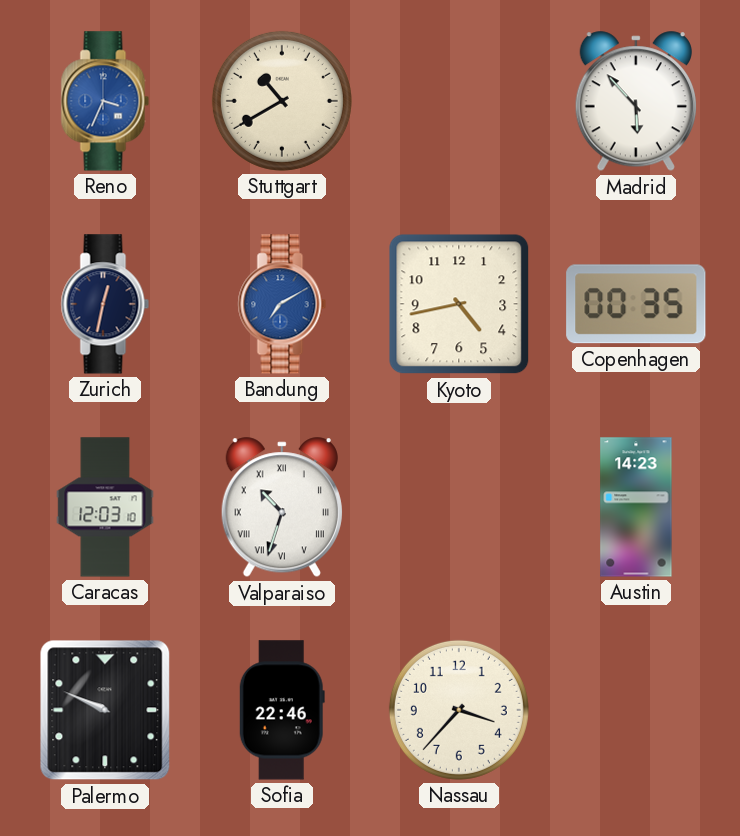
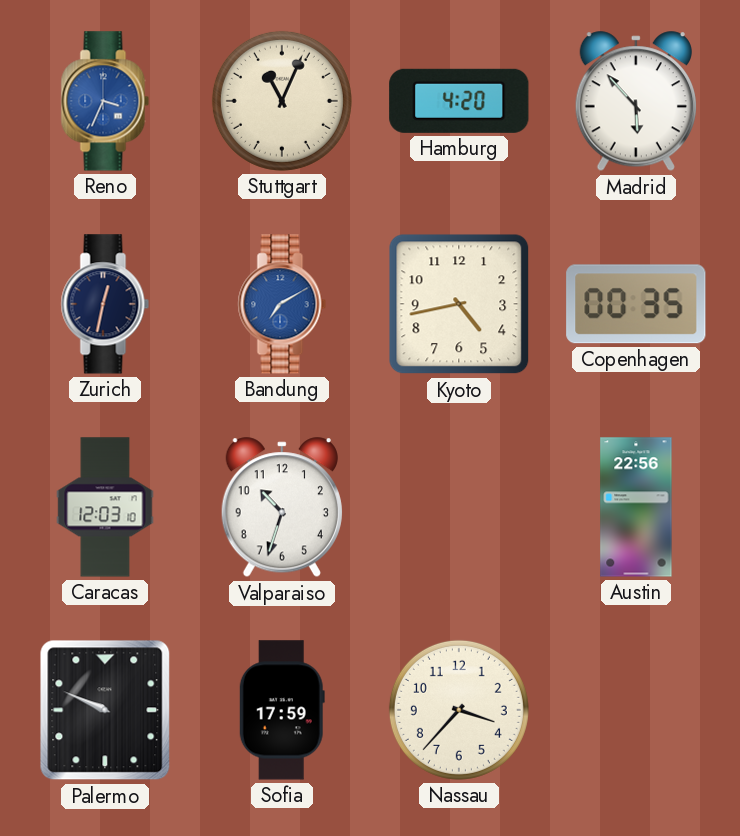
Stuttgart: 10:40 -> 11:04 (282, 101)
Hamburg: none -> 4:20 (459, 101)
Valparaiso numerals: Roman -> Arabic (282, 508)
Austin: 14:23 -> 22:56 (636, 507)
Sofia: 22:46 -> 17:59 (282, 710)
